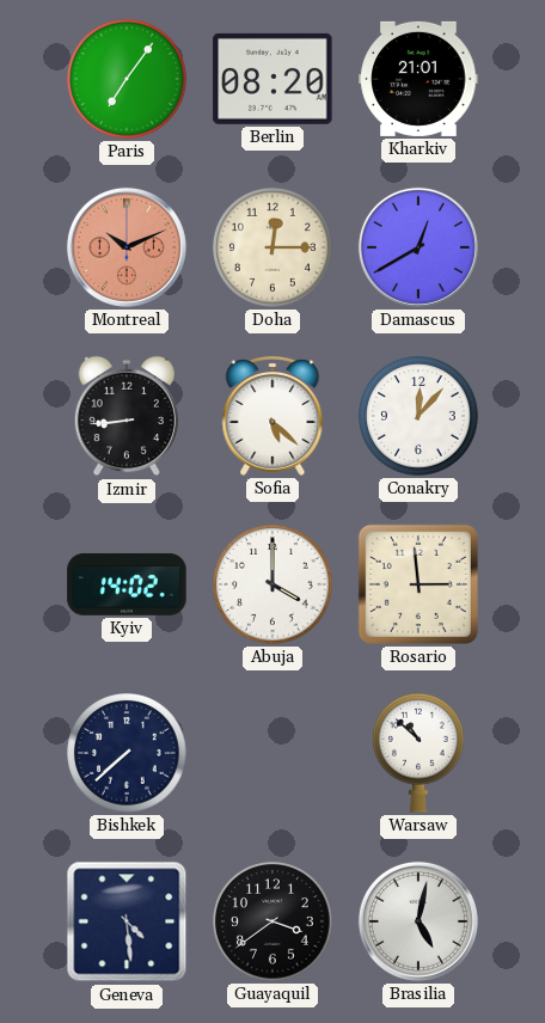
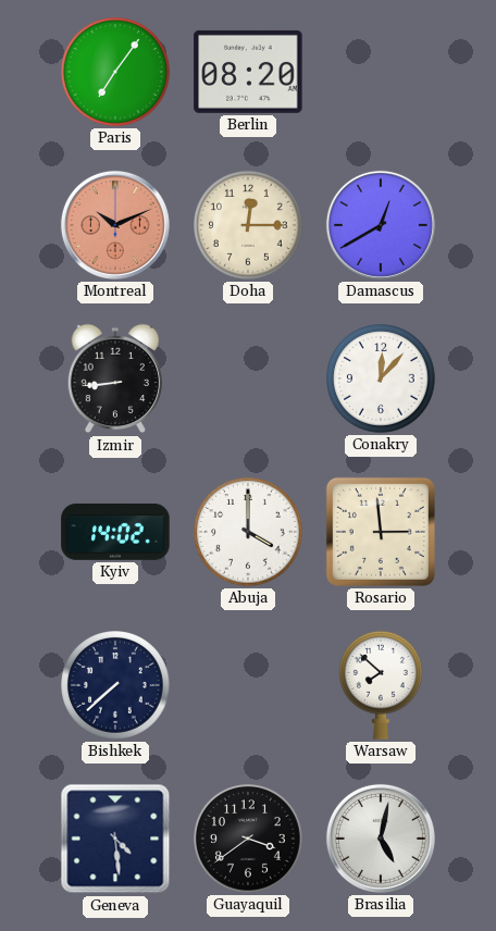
Kharkiv: 21:01 -> none (418, 79)
Sofia: 5:22 -> none (272, 416)
Warsaw: 10:52 -> 7:52 (382, 685)
